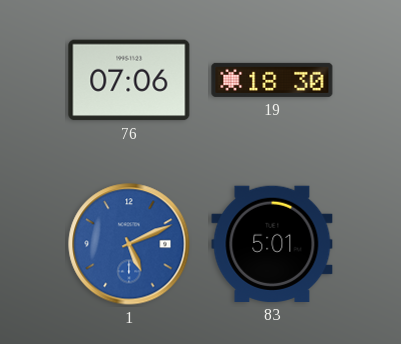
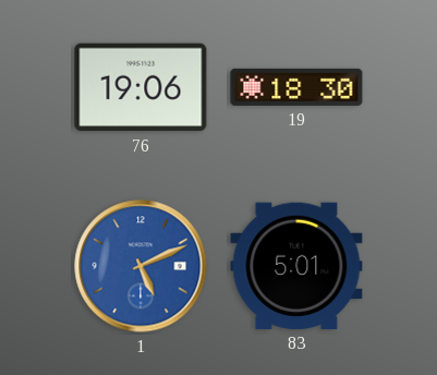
76: 07:06 -> 19:06 (141, 87)
